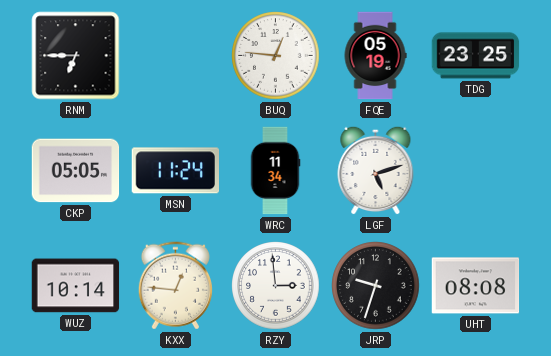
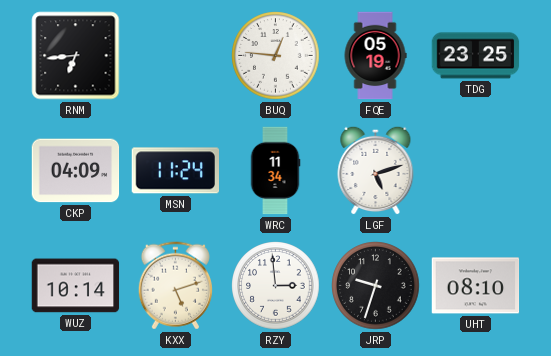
RNM: 6:45 -> 6:44 (76, 56)
CKP: 05:05 -> 04:09 (76, 171)
KXX: 12:46 -> 5:12 (175, 286)
UHT: 08:08 -> 08:10 (476, 286)
